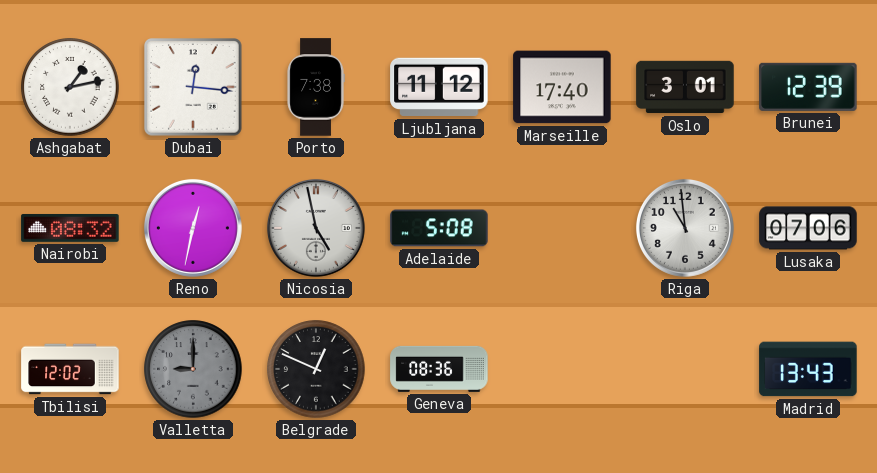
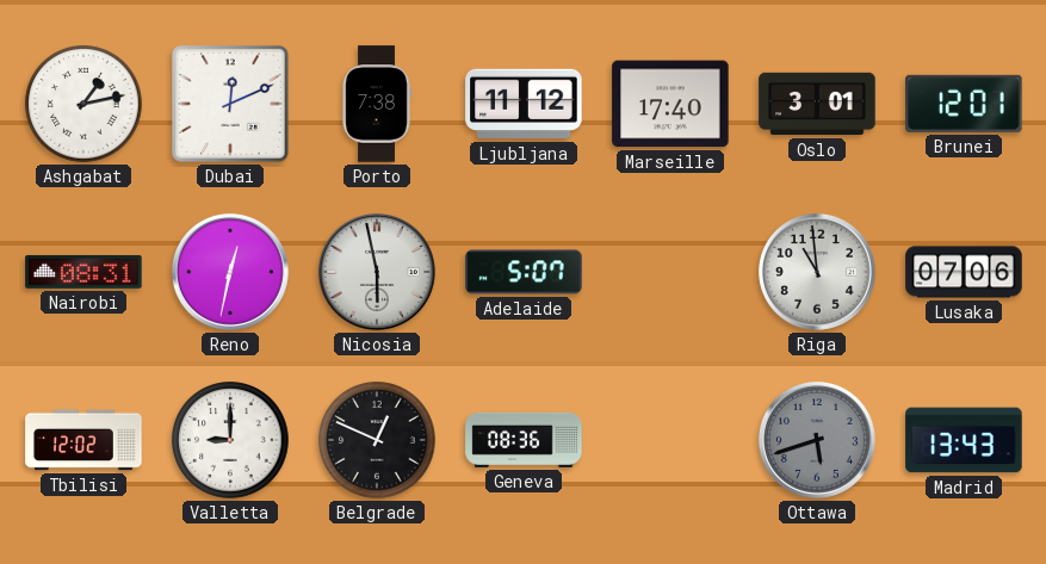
Dubai: 12:16 -> 12:11 (230, 104)
Brunei: 12:39 -> 12:01 (964, 104)
Nairobi: 08:32 -> 08:31 (83, 272)
Nicosia: 4:58 -> 5:58 (377, 272)
Adelaide: 5:08 -> 5:07 (524, 272)
Valletta dial: grey -> white (230, 440)
Ottawa: none -> 5:42 (817, 440)
